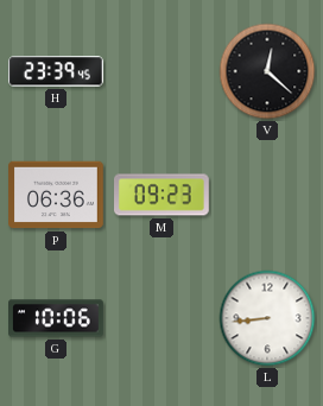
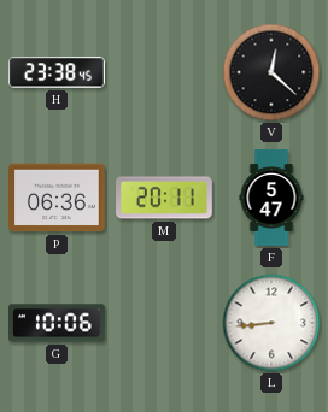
H: 23:39 -> 23:38 (58, 72)
M: 09:23 -> 20:11 (165, 198)
F: none -> 5:47 (271, 198)
